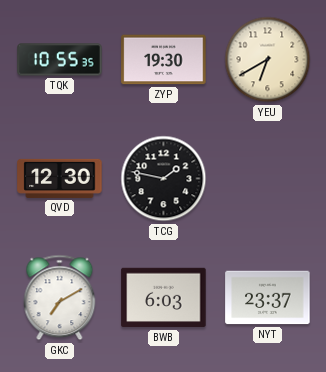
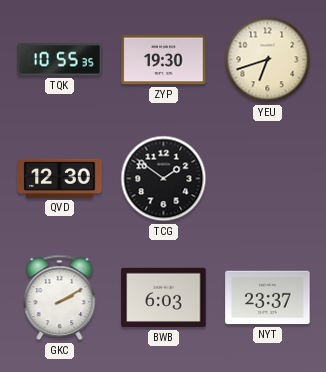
YEU: 6:40 -> 6:42 (268, 60)
TCG: 1:47 -> 1:51 (164, 179)
GKC: 7:10 -> 2:10 (60, 298)
